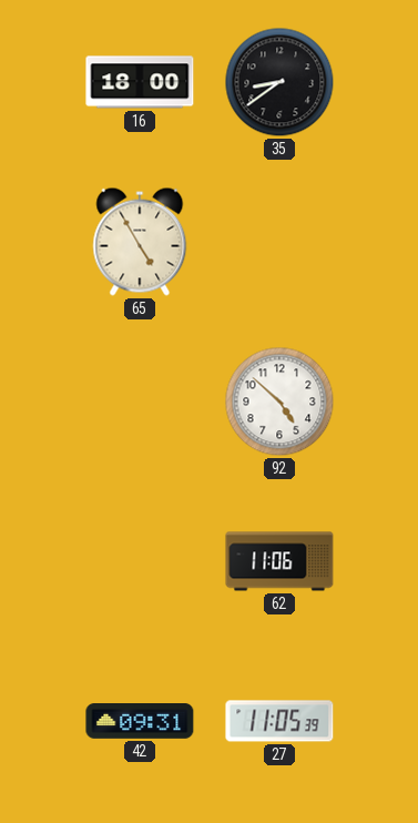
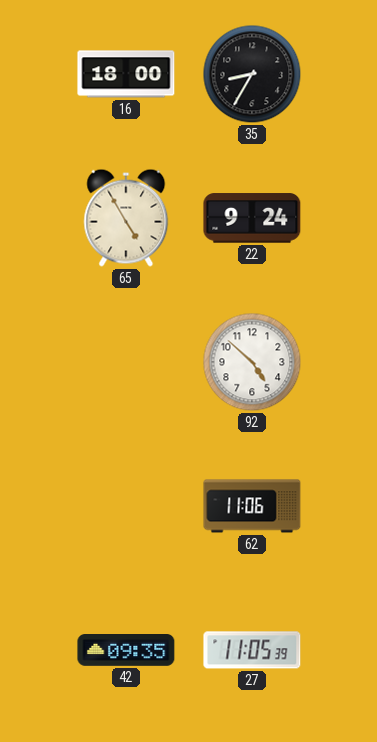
35: 8:39 -> 8:35 (252, 74)
22: none -> 9:24 (252, 218)
42: 09:31 -> 09:35 (126, 651)
